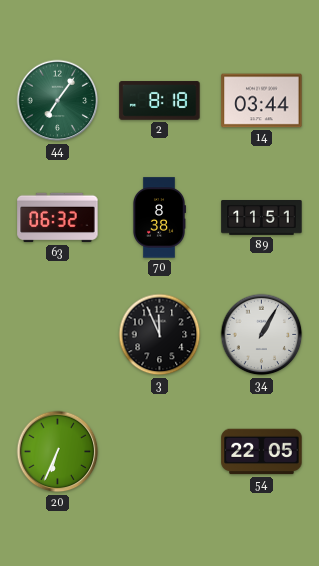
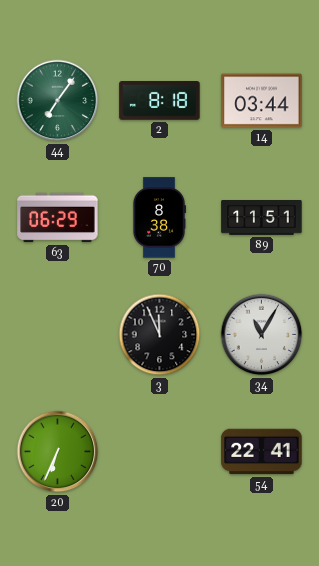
63: 06:32 -> 06:29 (58, 218)
34: 1:05 -> 11:05 (262, 335)
54: 22:05 -> 22:41 (262, 452)
